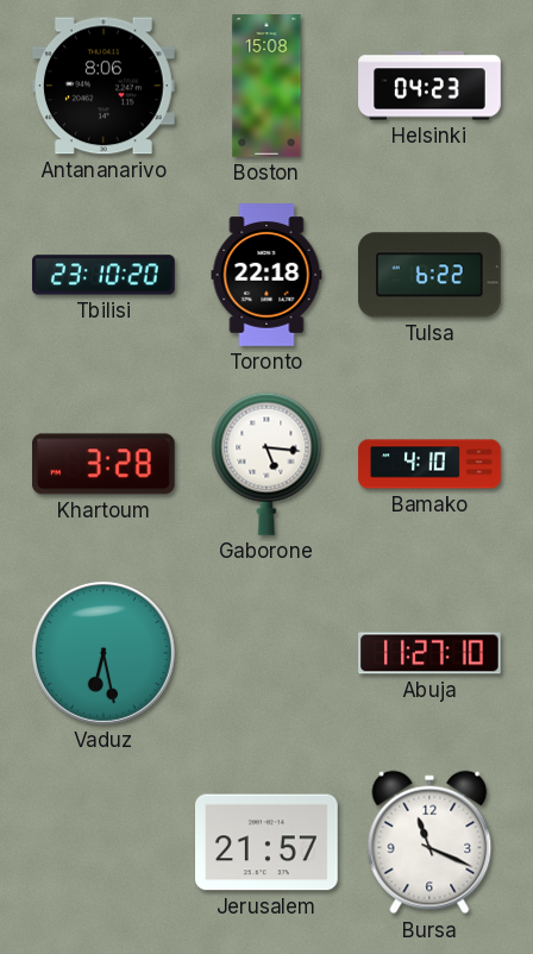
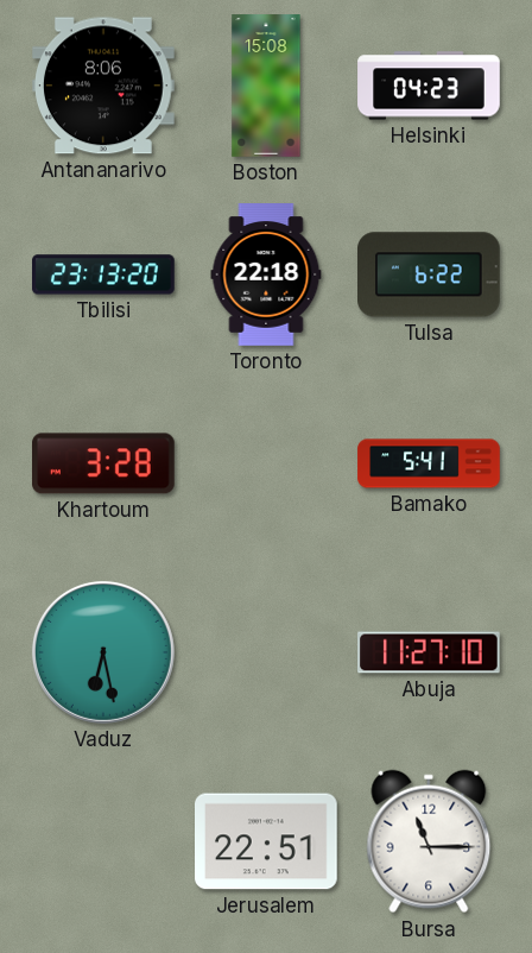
Tbilisi: 23:10 -> 23:13 (103, 274)
Gaborone: 5:16 -> none (266, 464)
Bamako: 4:10 -> 5:41 (429, 463)
Jerusalem: 21:57 -> 22:51 (267, 841)
Bursa: 11:19 -> 11:15 (429, 841)
